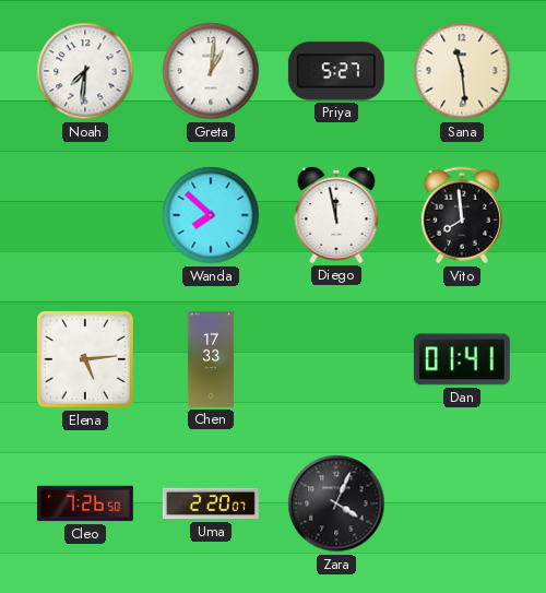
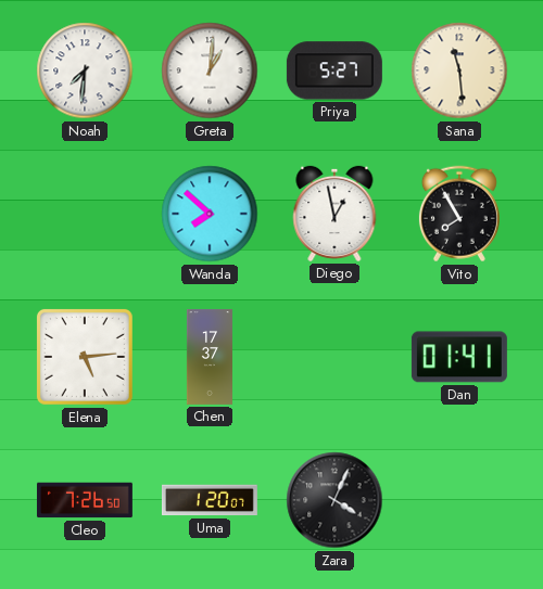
Diego: 11:58 -> 12:58 (334, 214)
Vito: 7:59 -> 7:55 (459, 214)
Chen: 17:33 -> 17:37 (210, 357)
Uma: 2:20 -> 1:20 (210, 500)
